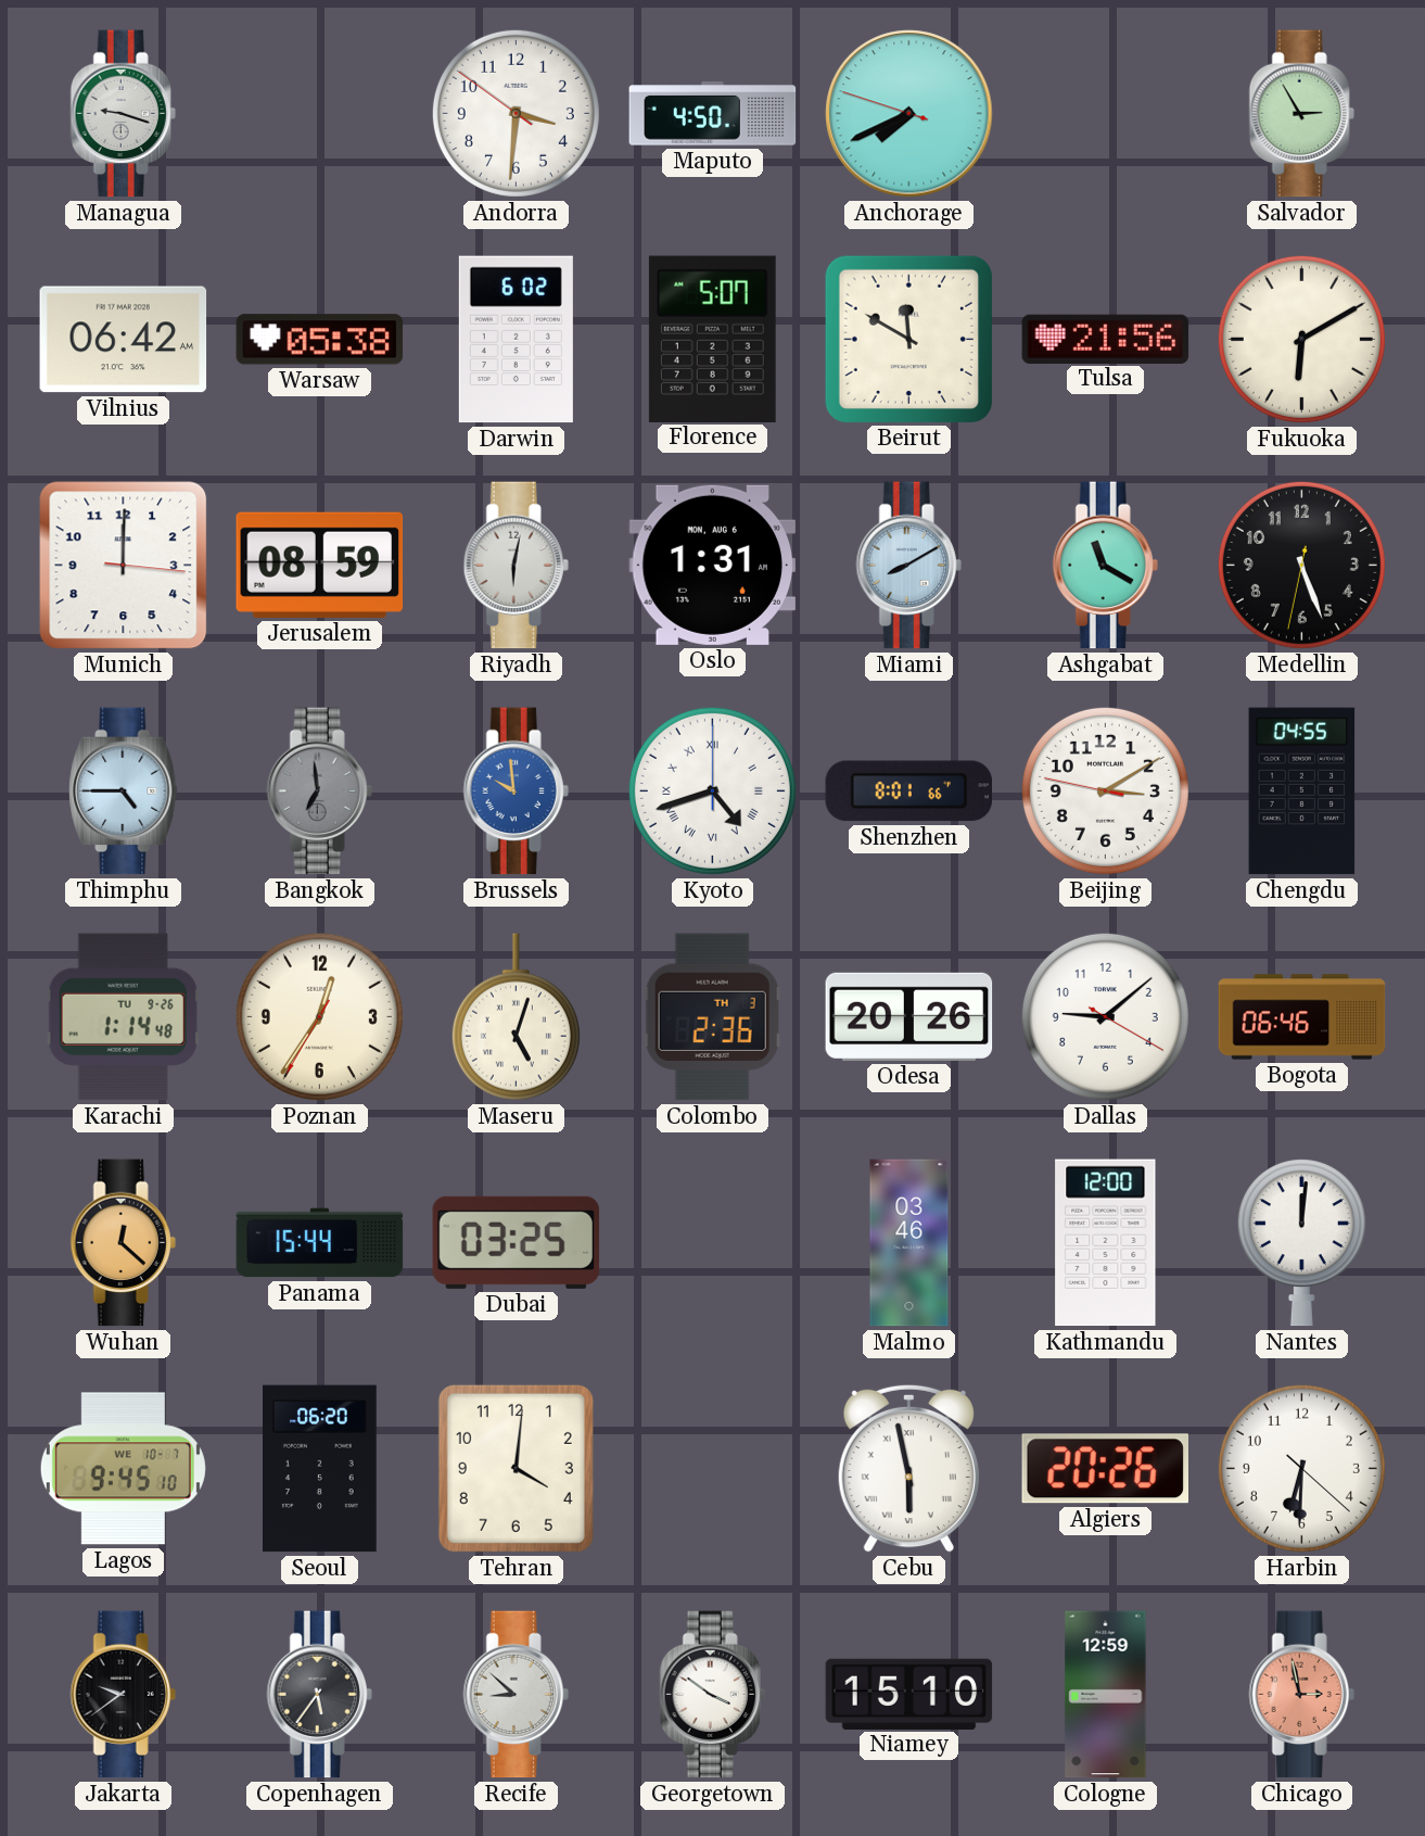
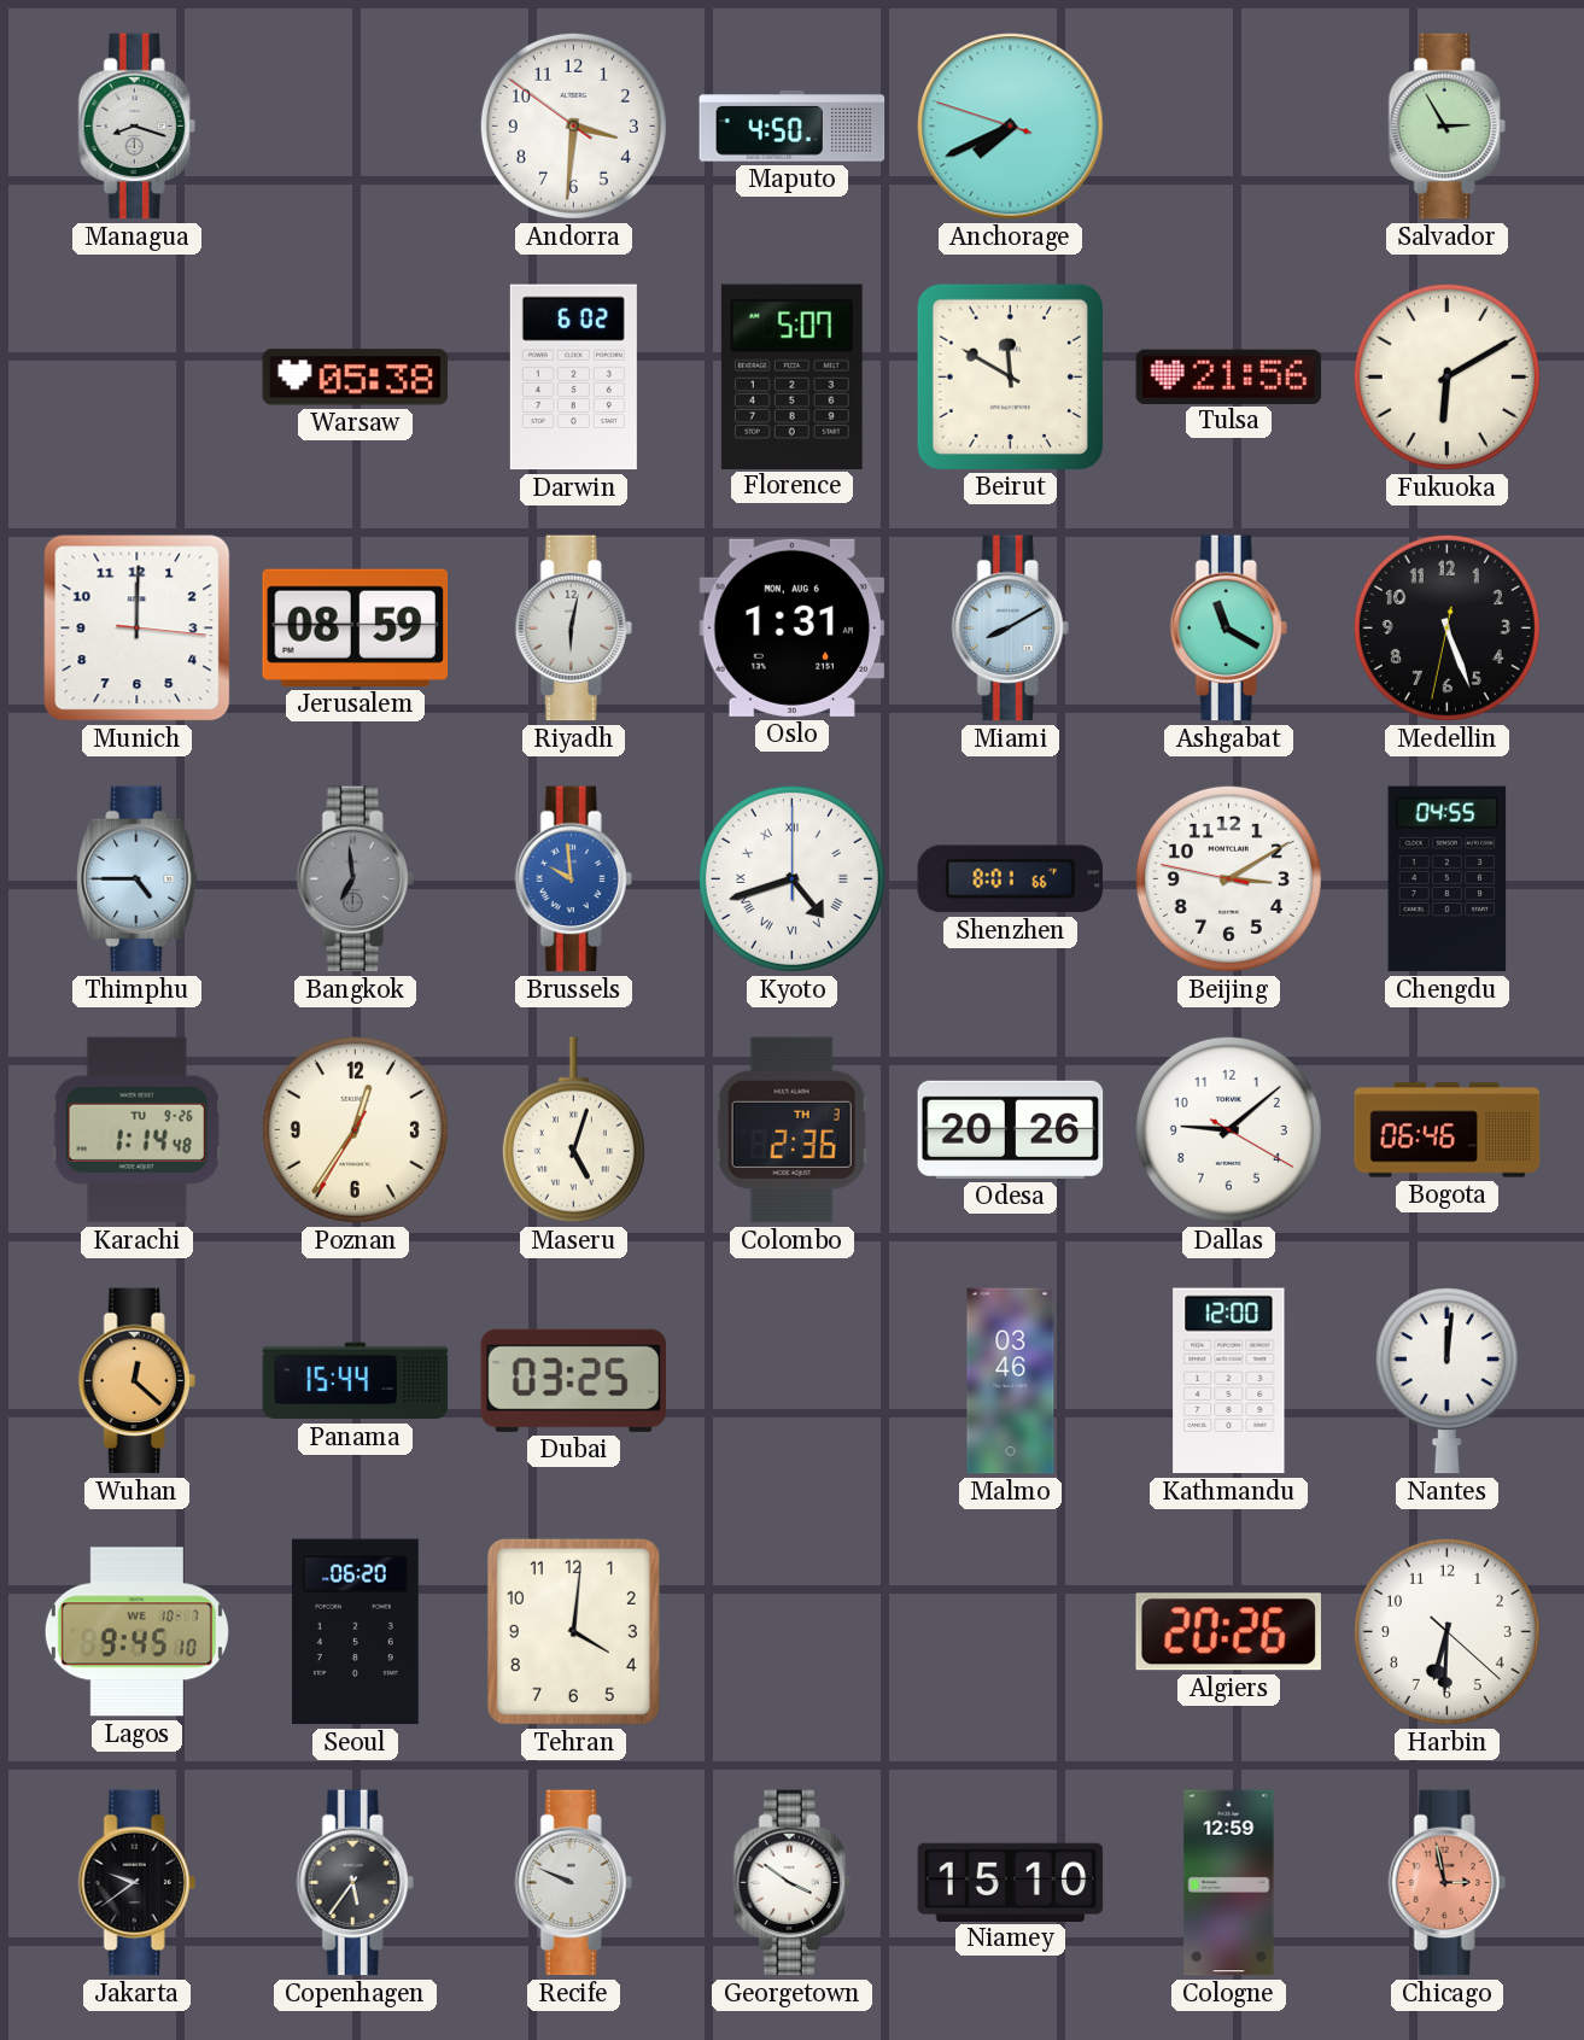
Managua: 9:18 -> 8:18 (136, 127)
Vilnius: 06:42 -> none (124, 340)
Cebu: 5:58 -> none (908, 1468)
Recife: 8:52 -> 9:49 (573, 1883)
